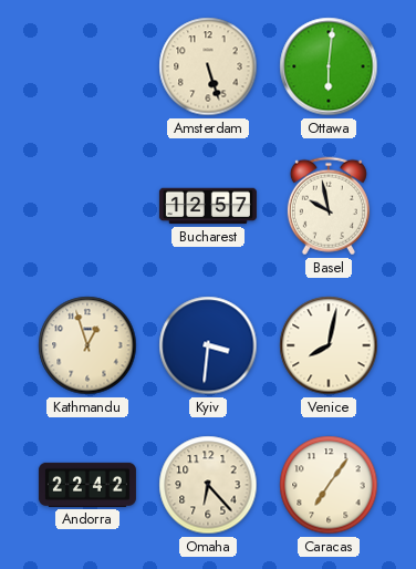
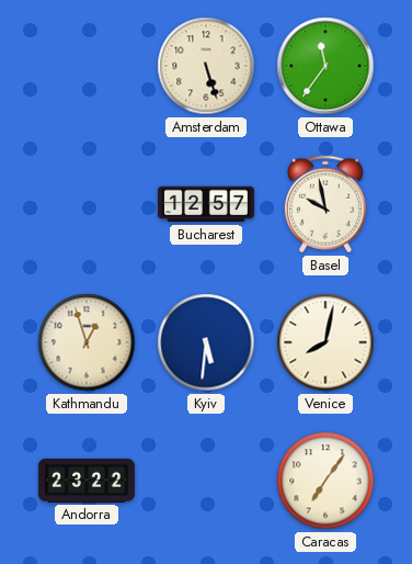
Ottawa: 6:01 -> 11:36 (325, 66)
Kyiv: 3:31 -> 5:31 (206, 342)
Andorra: 22:42 -> 23:22 (87, 481)
Omaha: 6:23 -> none (208, 485)
